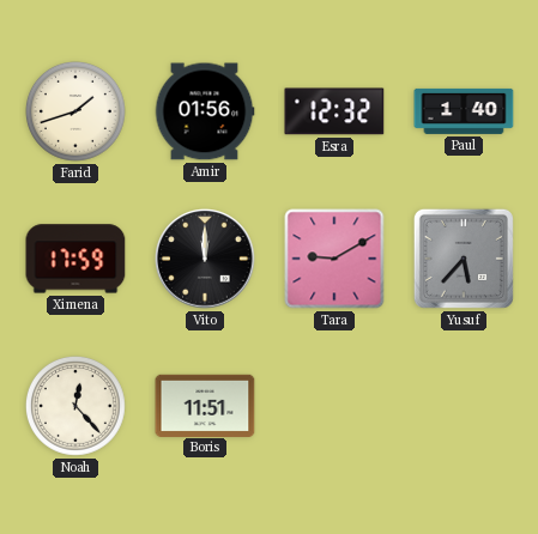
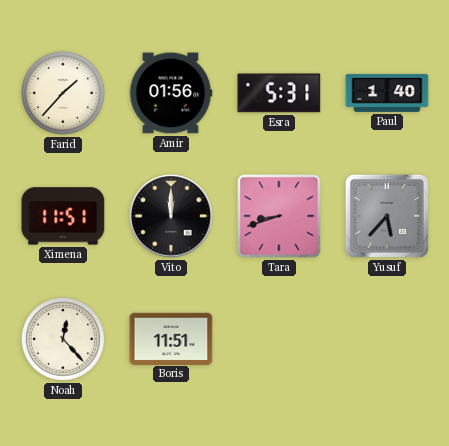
Farid: 1:42 -> 1:37 (63, 93)
Esra: 12:32 -> 5:31 (279, 93)
Ximena: 17:59 -> 11:51 (63, 216)
Tara: 9:10 -> 8:42 (279, 216)
